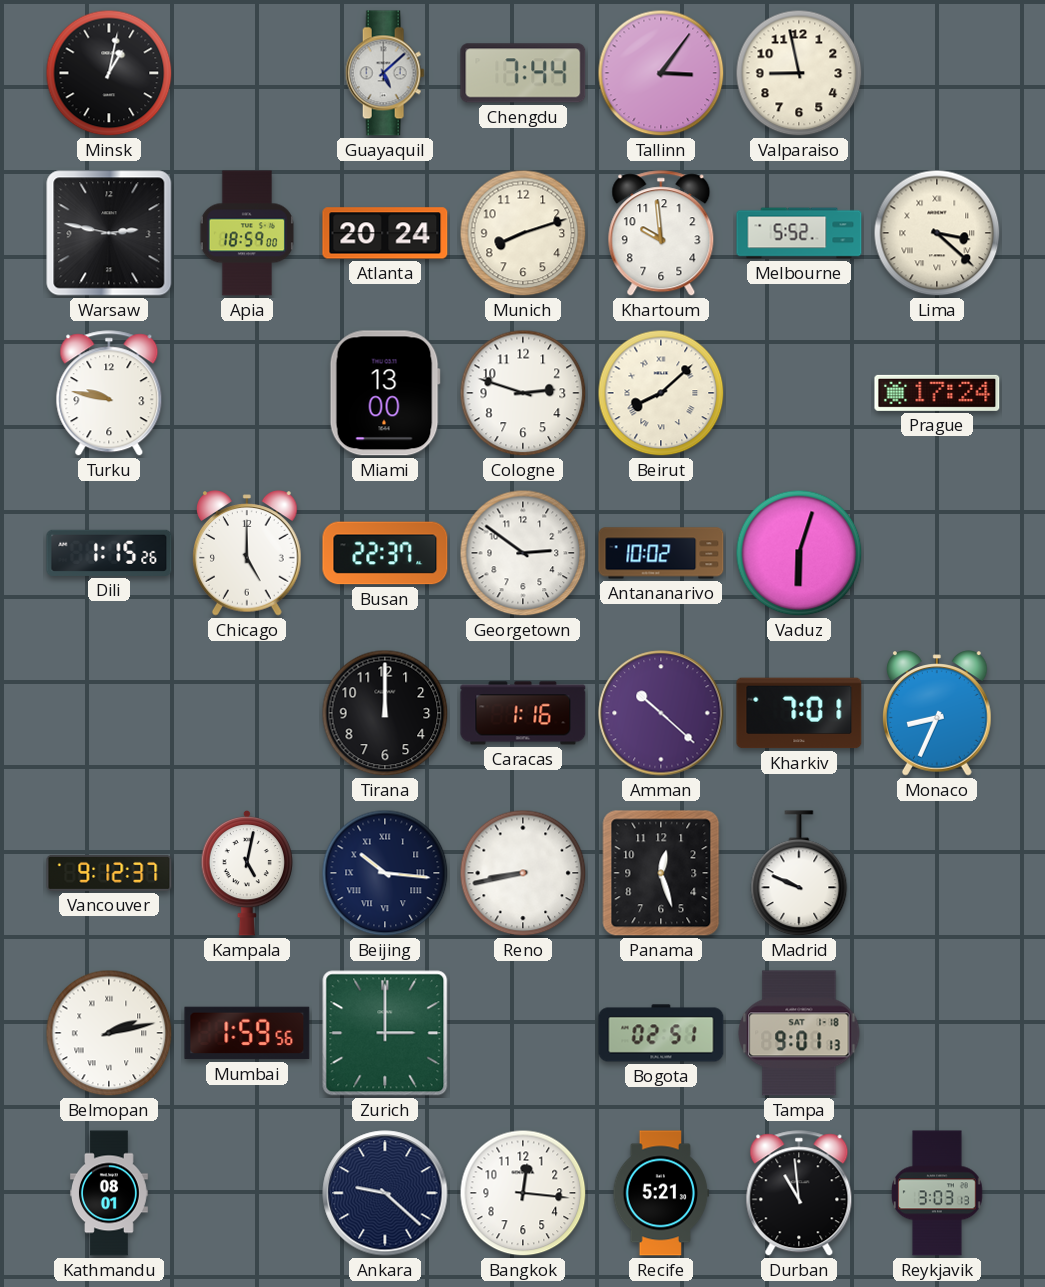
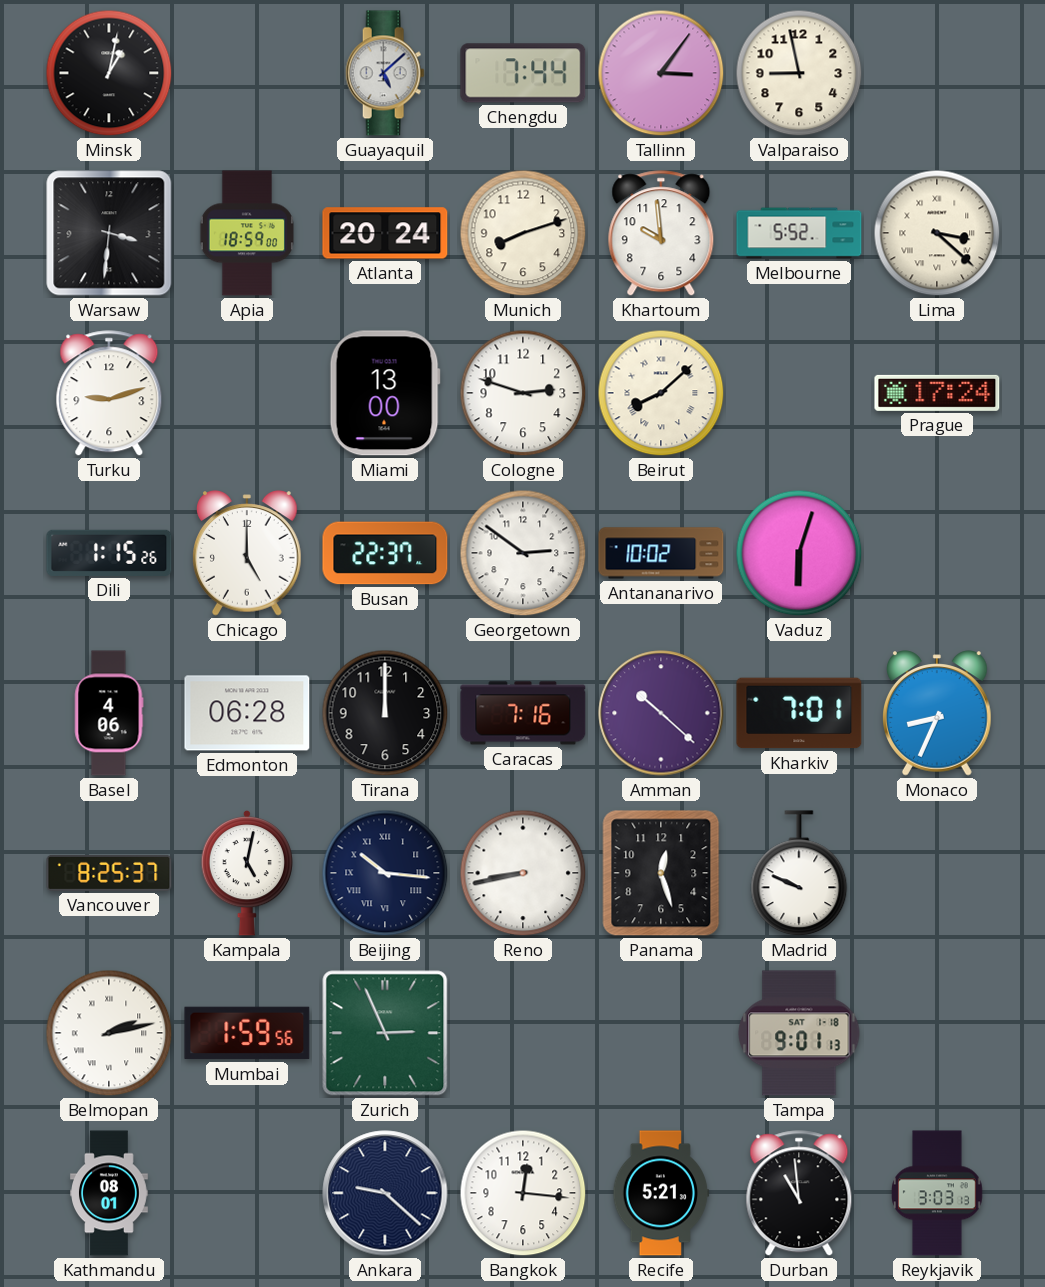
Warsaw: 2:47 -> 3:31 (109, 233)
Turku: 9:47 -> 9:12 (109, 394)
Basel: none -> 4:06 (109, 713)
Edmonton: none -> 06:28 (247, 713)
Caracas: 1:16 -> 7:16 (523, 713)
Vancouver: 9:12 -> 8:25 (109, 873)
Zurich: 3:00 -> 2:56 (385, 1033)
Bogota: 02:51 -> none (661, 1033)
